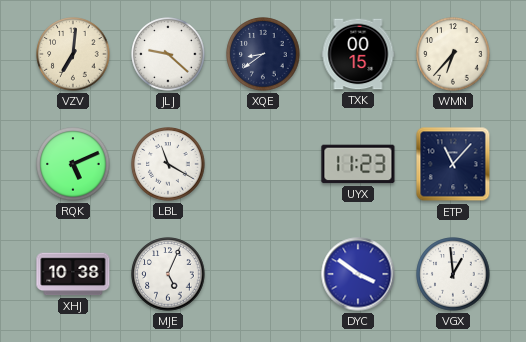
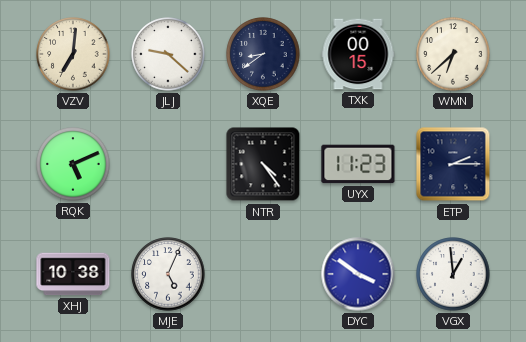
WMN: 6:37 -> 6:38 (453, 54)
LBL: 11:20 -> none (168, 164)
NTR: none -> 4:24 (263, 164)
ETP: 11:07 -> 2:15 (453, 164)
